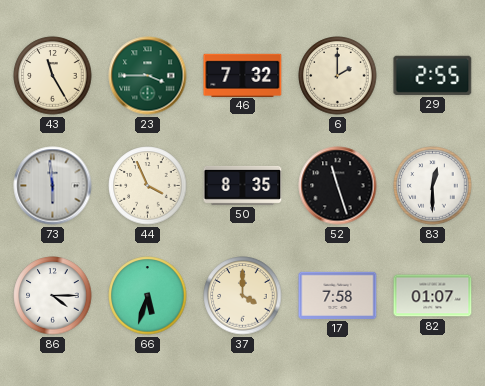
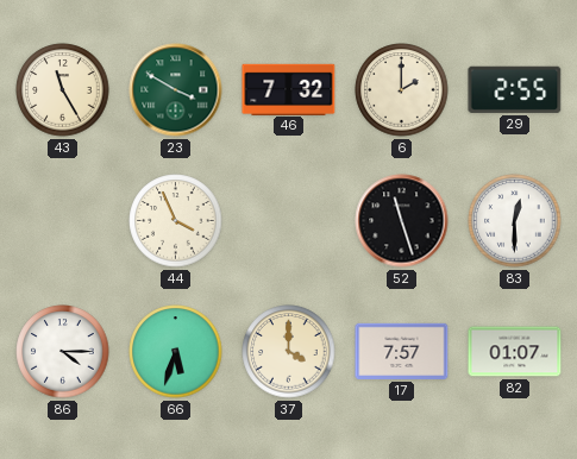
23: 3:45 -> 3:50 (176, 90)
73: 5:59 -> none (53, 186)
50: 8:35 -> none (243, 185)
17: 7:58 -> 7:57 (402, 351)
